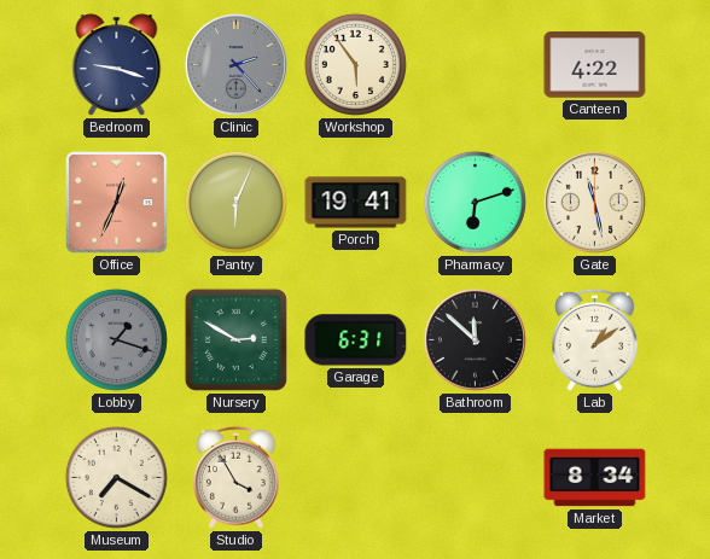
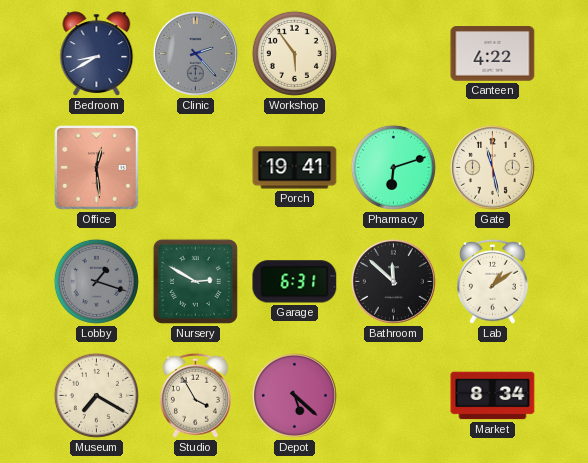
Bedroom: 9:18 -> 8:40 (97, 54)
Office: 12:34 -> 12:29 (97, 168)
Pantry: 6:04 -> none (235, 202)
Depot: none -> 5:22 (294, 395)
